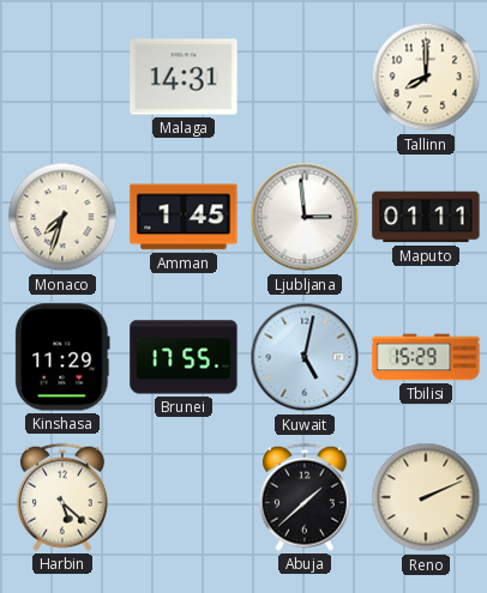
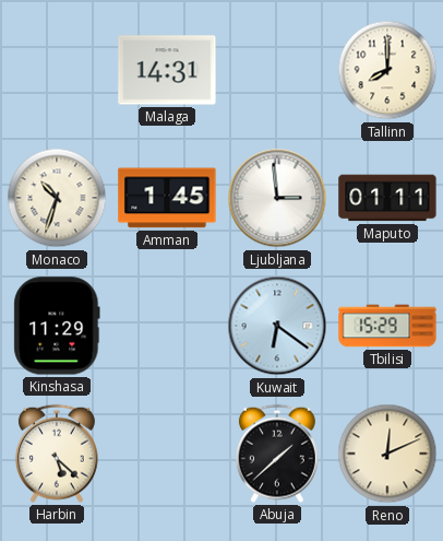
Monaco: 7:33 -> 10:33 (57, 198)
Brunei: 17:55 -> none (184, 357)
Kuwait: 5:02 -> 6:21 (277, 326)
Reno: 2:11 -> 12:11 (387, 454)
